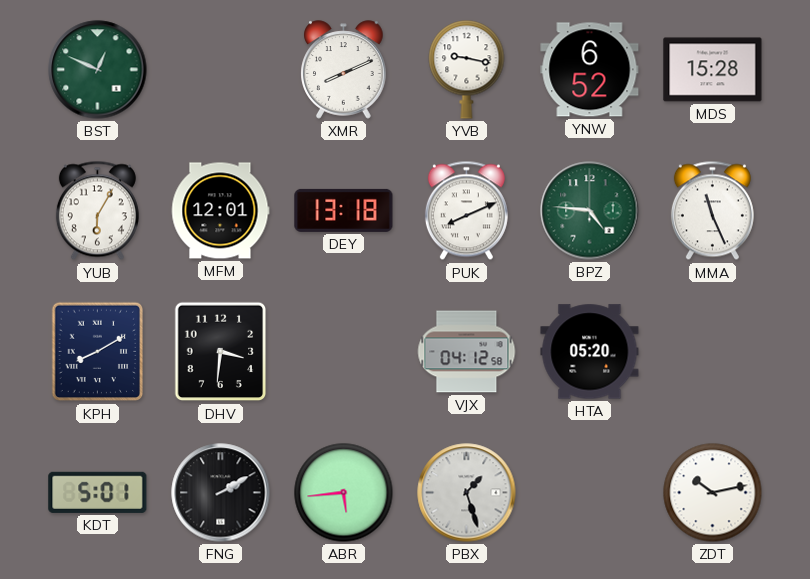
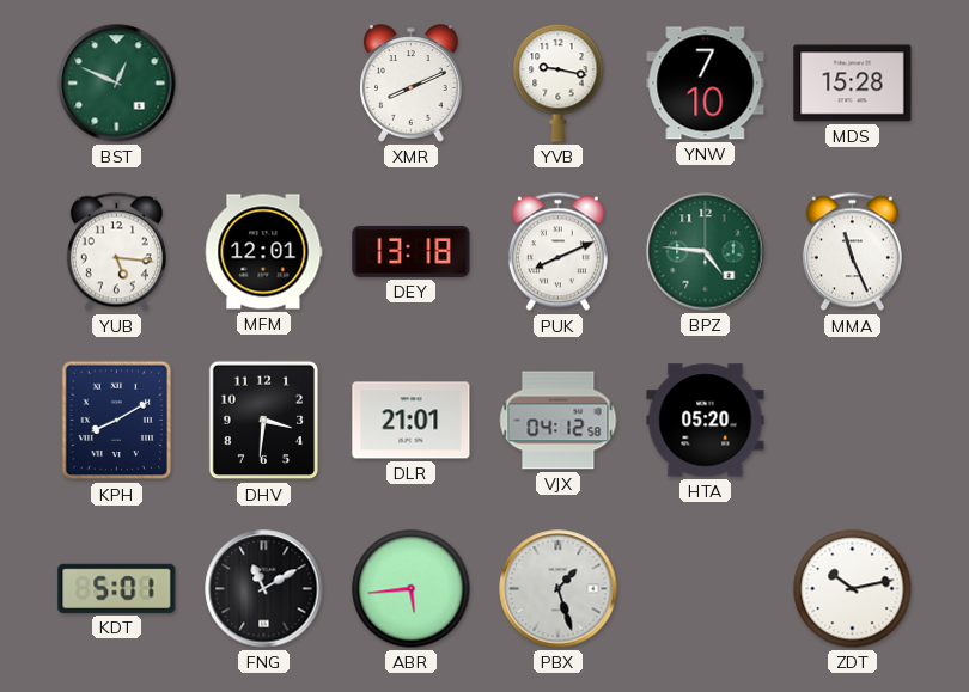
YNW: 6:52 -> 7:10 (706, 84)
YUB: 6:05 -> 5:16 (116, 252)
DLR: none -> 21:01 (412, 421)
FNG: 2:10 -> 11:10 (264, 589)
